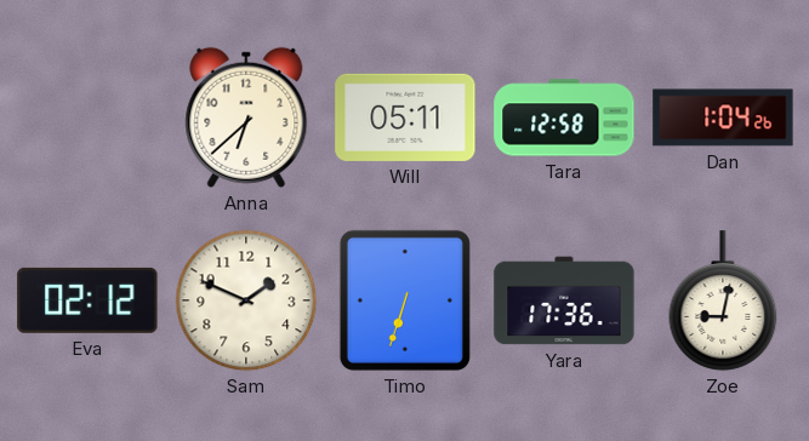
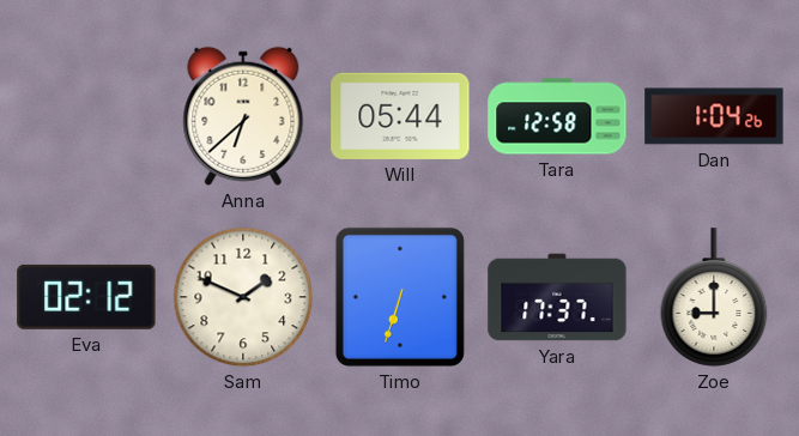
Will: 05:11 -> 05:44 (400, 116)
Yara: 17:36 -> 17:37 (557, 297)
Zoe: 9:02 -> 9:00 (714, 297)
